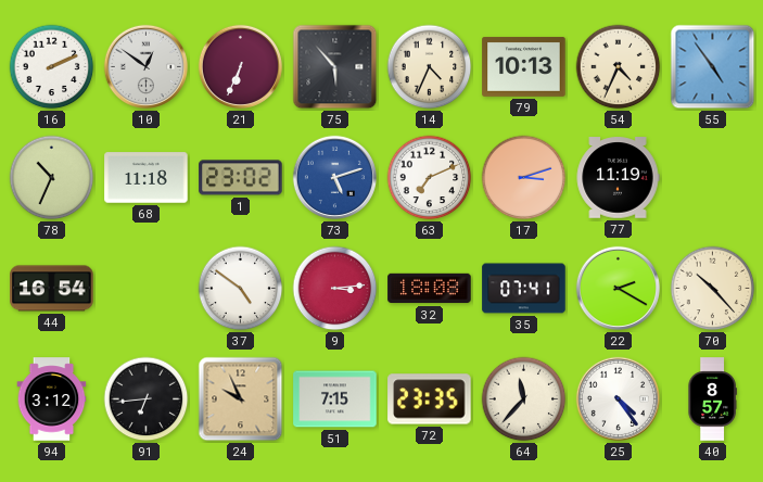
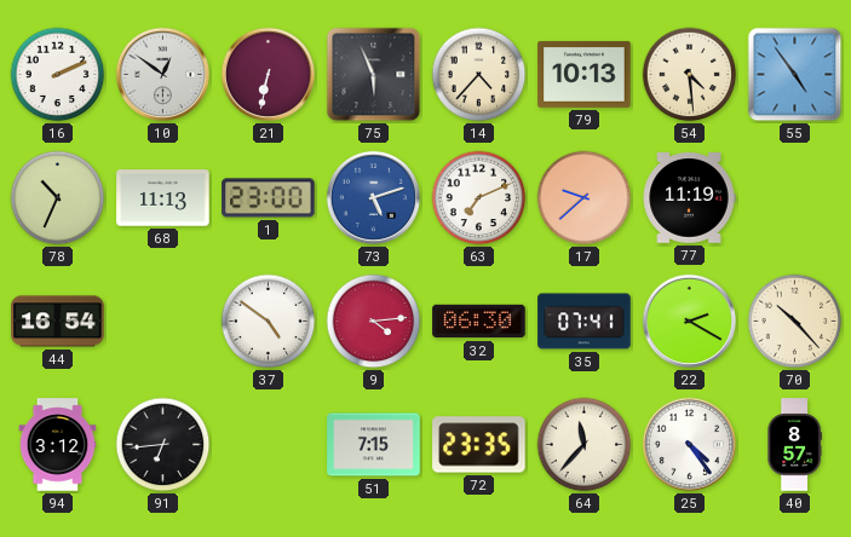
21: 6:34 -> 6:32 (268, 74)
75: 5:53 -> 5:56 (374, 75)
14: 4:34 -> 4:37 (479, 75)
54: 4:34 -> 4:29 (690, 75)
68: 11:18 -> 11:13 (163, 198)
1: 23:02 -> 23:00 (269, 198)
17: 3:12 -> 9:38 (585, 198)
9: 3:14 -> 4:14 (374, 322)
32: 18:08 -> 06:30 (479, 322)
24: 9:56 -> none (241, 399)
